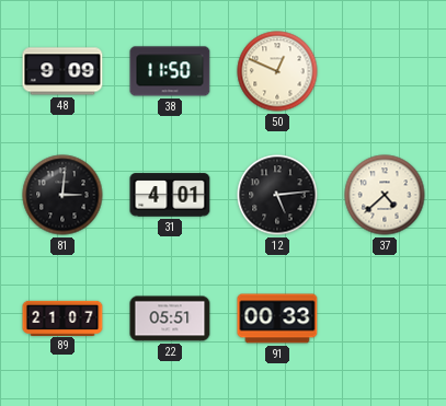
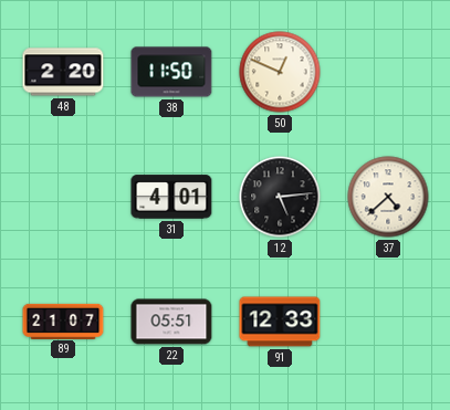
48: 9:09 -> 2:20 (63, 72)
81: 3:01 -> none (62, 195)
91: 00:33 -> 12:33 (280, 322)
